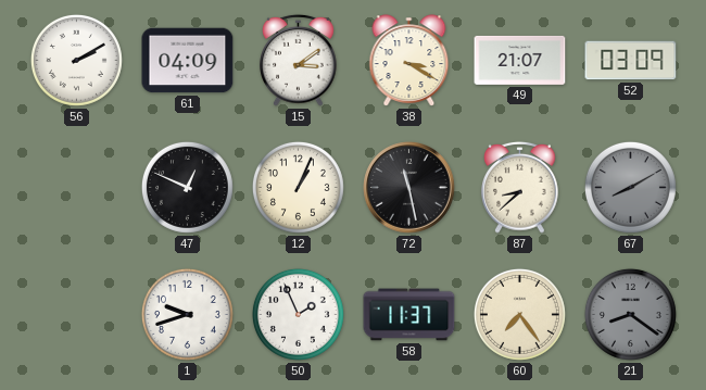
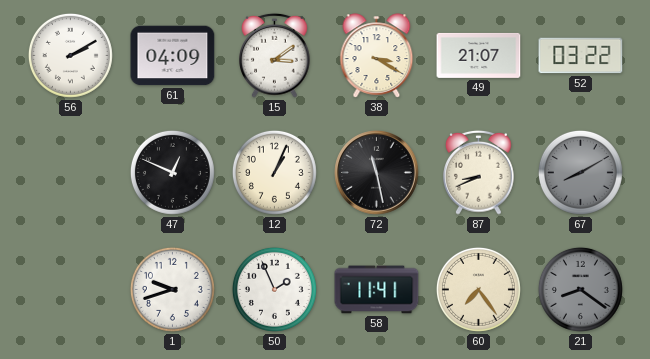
52: 03:09 -> 03:22 (581, 56)
87: 8:38 -> 8:41 (479, 172)
58: 11:37 -> 11:41 (377, 290)
